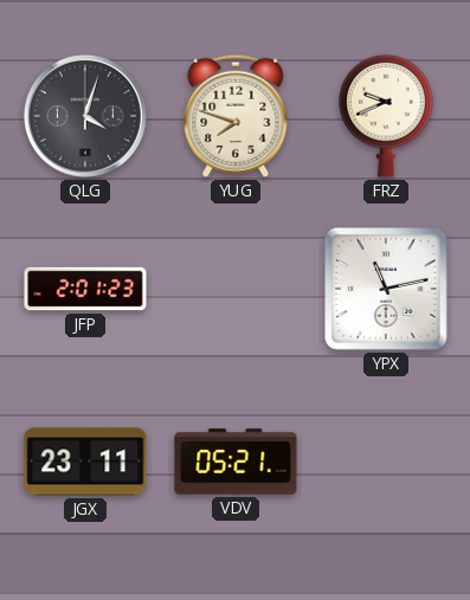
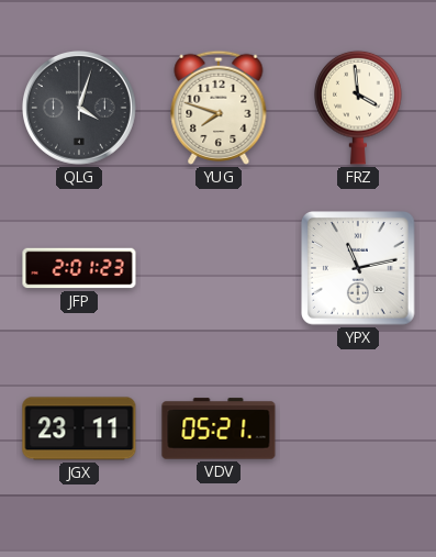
FRZ: 9:41 -> 3:59 (358, 108)
